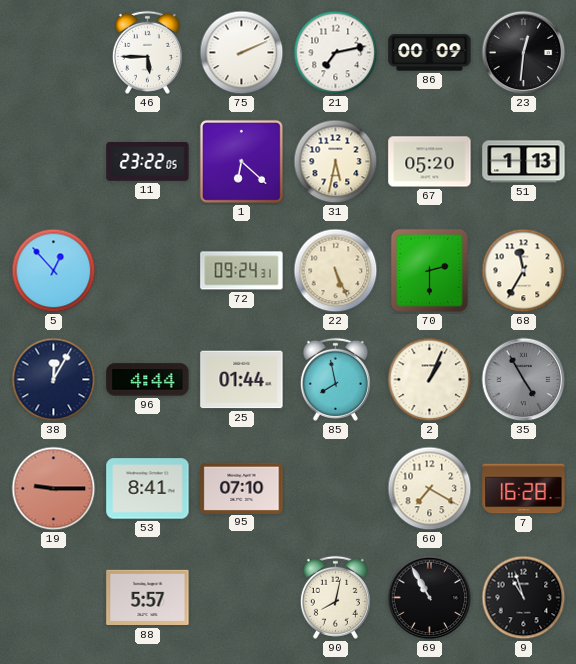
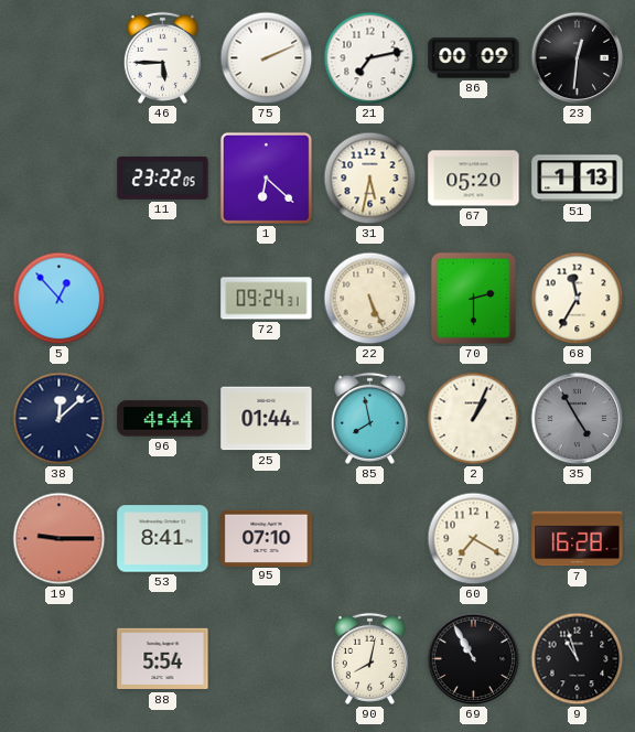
38: 12:05 -> 12:08 (60, 419)
88: 5:57 -> 5:54 (163, 659)
